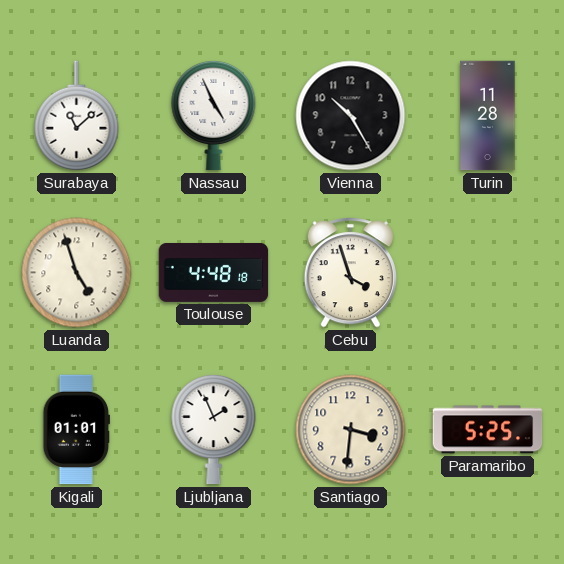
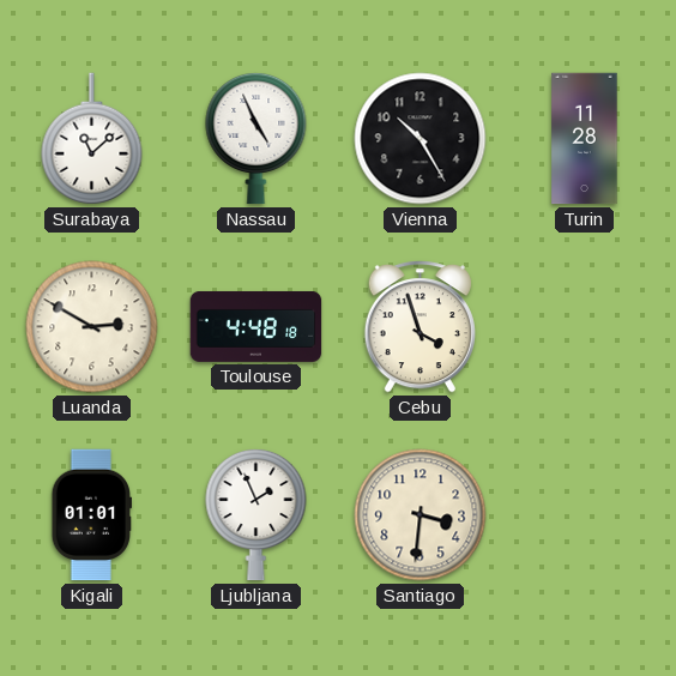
Luanda: 4:57 -> 2:50 (92, 327)
Paramaribo: 5:25 -> none (488, 430)
